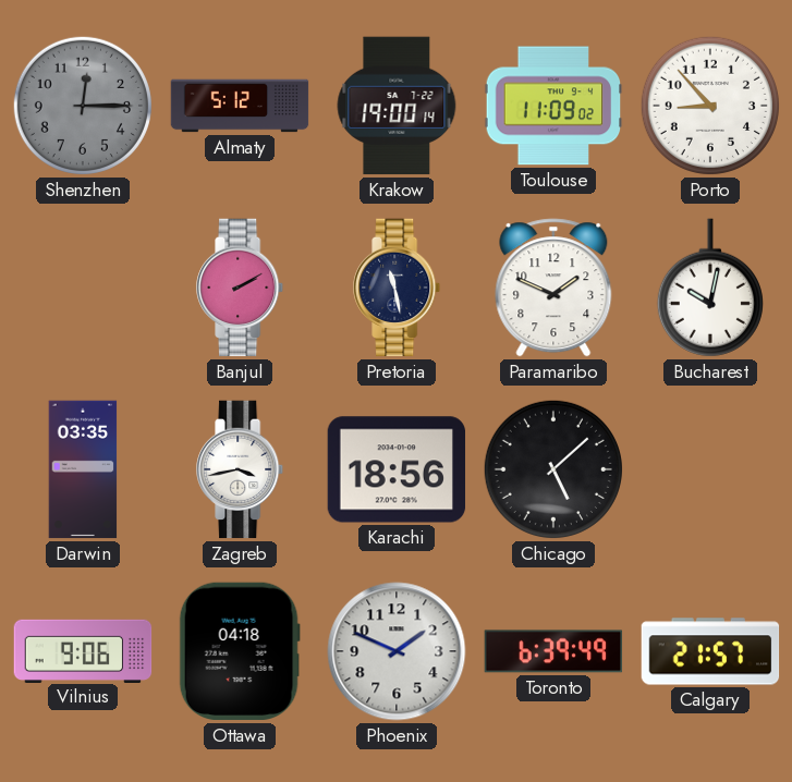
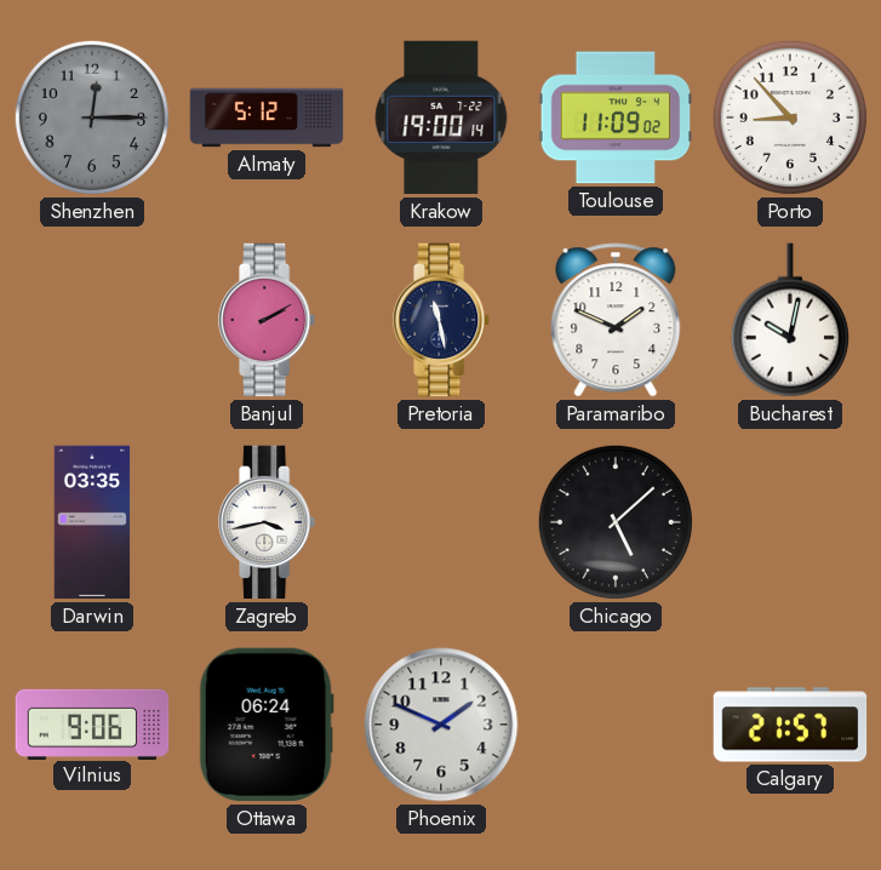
Karachi: 18:56 -> none (397, 469)
Ottawa: 04:18 -> 06:24 (267, 725)
Toronto: 6:39 -> none (553, 651)
